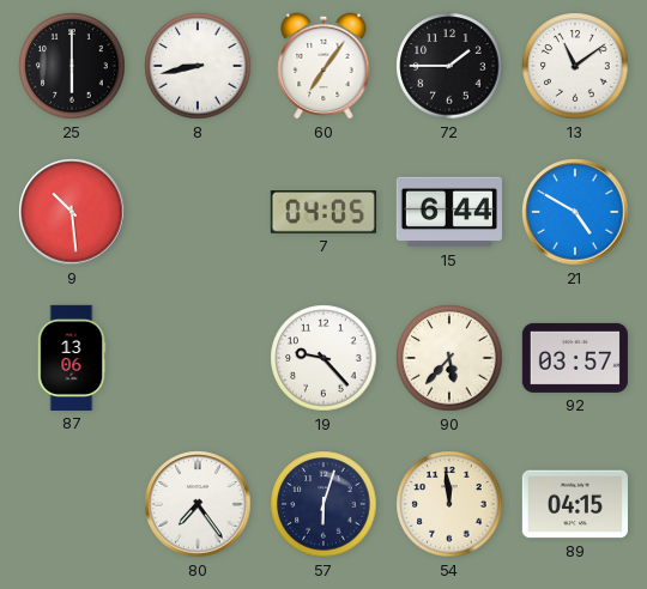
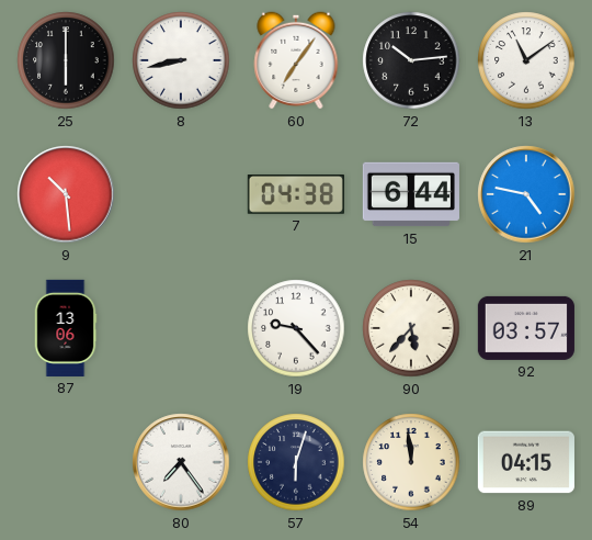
72: 1:45 -> 10:14 (411, 60)
7: 04:05 -> 04:38 (296, 195)
21: 4:50 -> 4:47 (526, 194)
